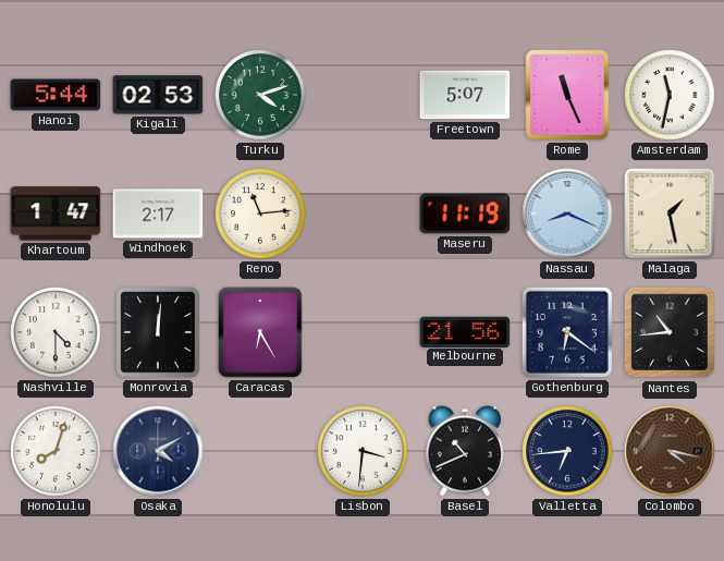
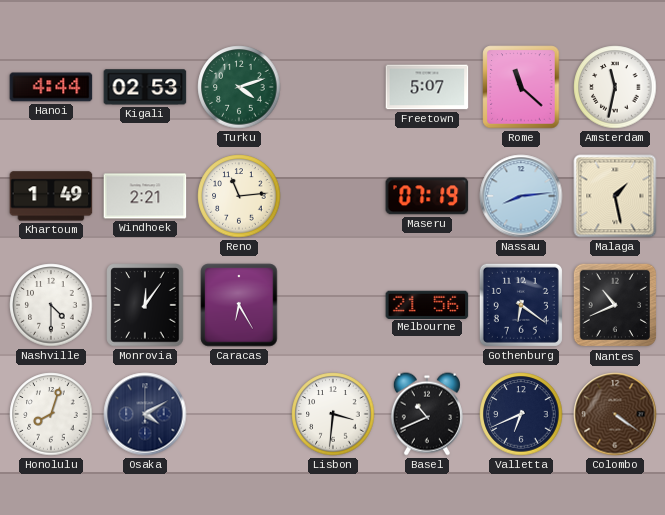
Hanoi: 5:44 -> 4:44 (51, 87)
Rome: 11:26 -> 11:22 (521, 87)
Khartoum: 1:47 -> 1:49 (51, 196)
Windhoek: 2:17 -> 2:21 (145, 196)
Maseru: 11:19 -> 07:19 (427, 196)
Nassau: 8:19 -> 8:14 (521, 196)
Monrovia: 12:01 -> 12:06 (145, 305)
Nantes: 10:44 -> 10:41 (615, 305)
Valletta: 6:44 -> 6:41 (521, 414)
Colombo: 4:17 -> 4:21 (615, 414)
